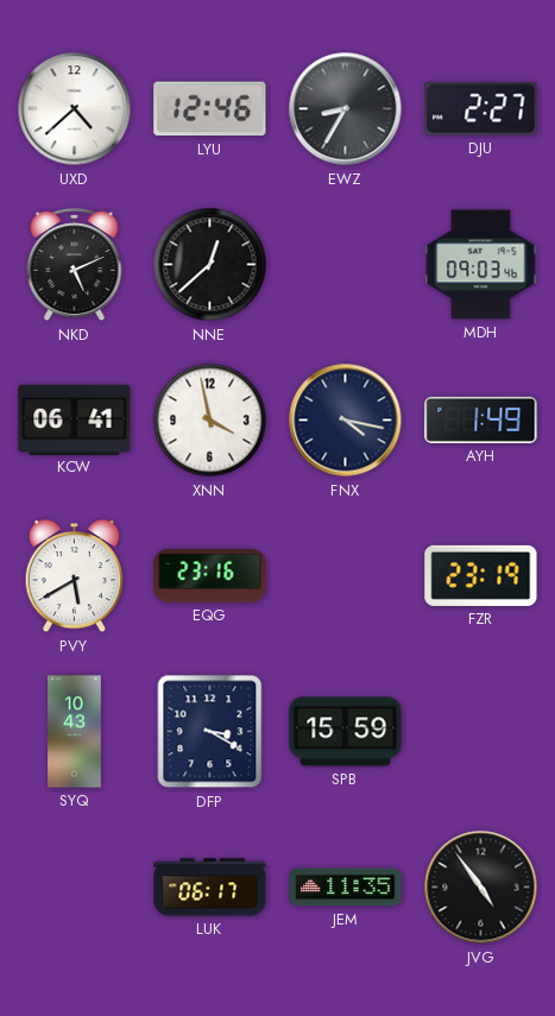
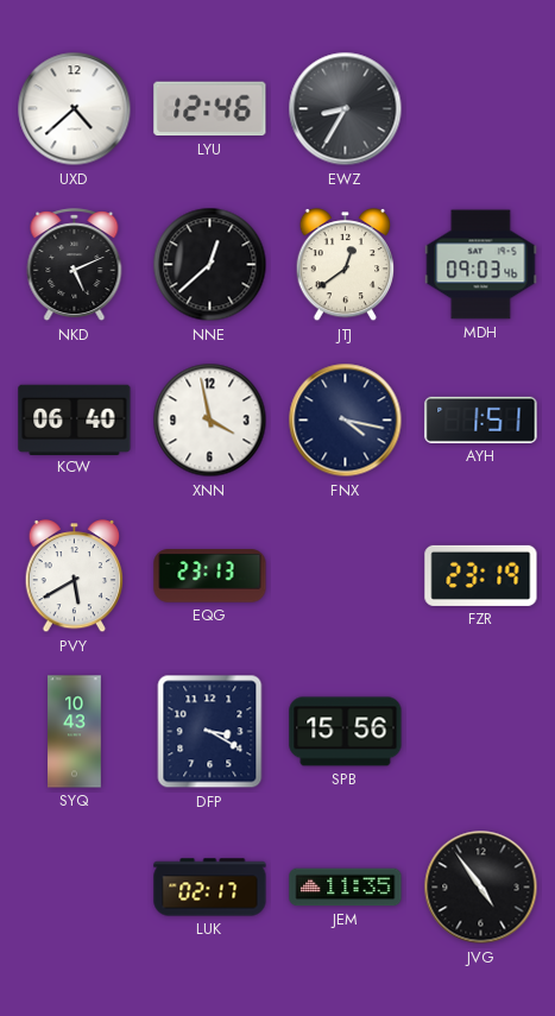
DJU: 2:27 -> none (481, 109)
JTJ: none -> 12:39 (346, 266)
KCW: 06:41 -> 06:40 (75, 419)
AYH: 1:49 -> 1:51 (481, 419)
EQG: 23:16 -> 23:13 (210, 576)
SPB: 15:59 -> 15:56 (346, 732)
LUK: 06:17 -> 02:17 (210, 888)
